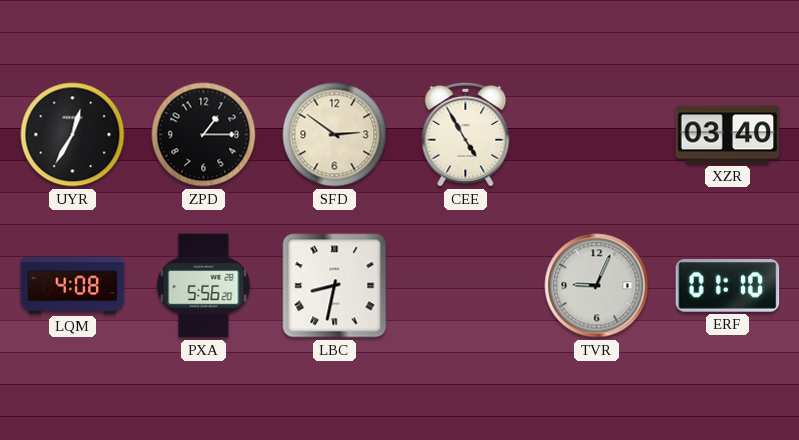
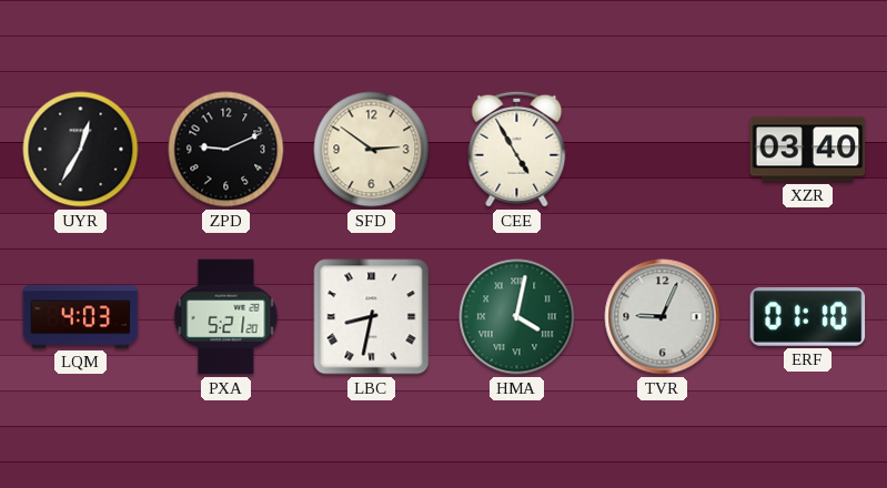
ZPD: 1:15 -> 9:11 (226, 150)
LQM: 4:08 -> 4:03 (81, 317)
PXA: 5:56 -> 5:21 (226, 317)
HMA: none -> 4:02 (517, 317)
